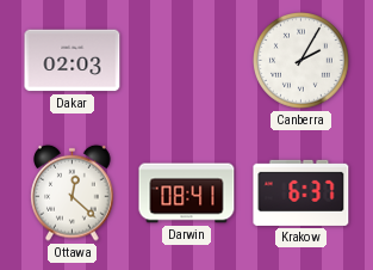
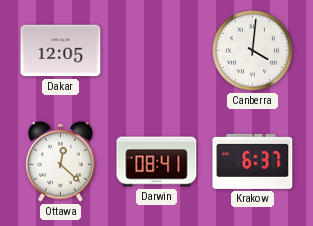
Dakar: 02:03 -> 12:05 (61, 51)
Canberra: 2:05 -> 4:01 (253, 51)
